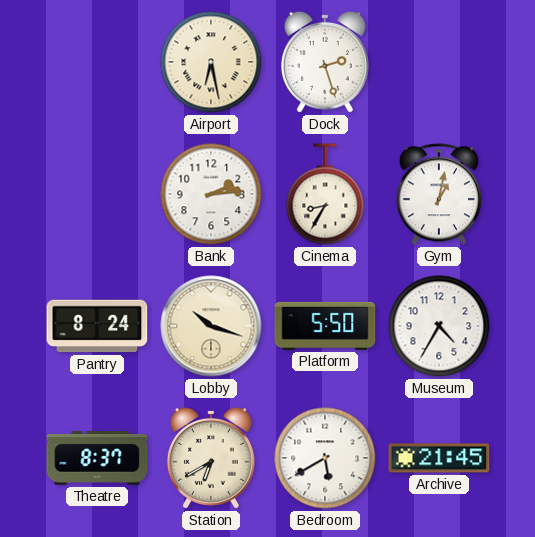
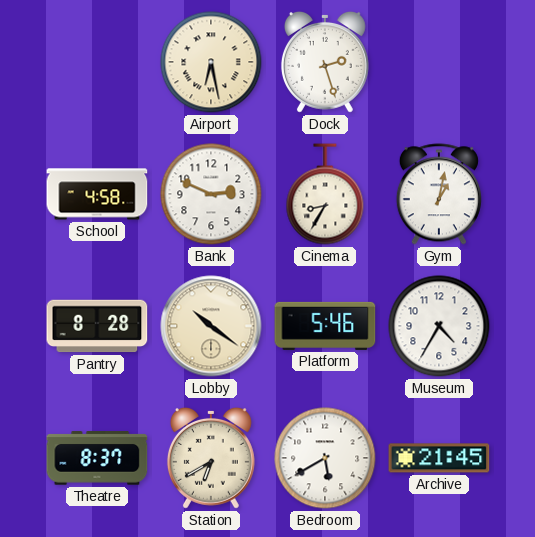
School: none -> 4:58 (97, 194)
Bank: 2:14 -> 2:49 (211, 194)
Pantry: 8:24 -> 8:28 (97, 326)
Lobby: 10:18 -> 10:21 (211, 326)
Platform: 5:50 -> 5:46 (325, 326)
